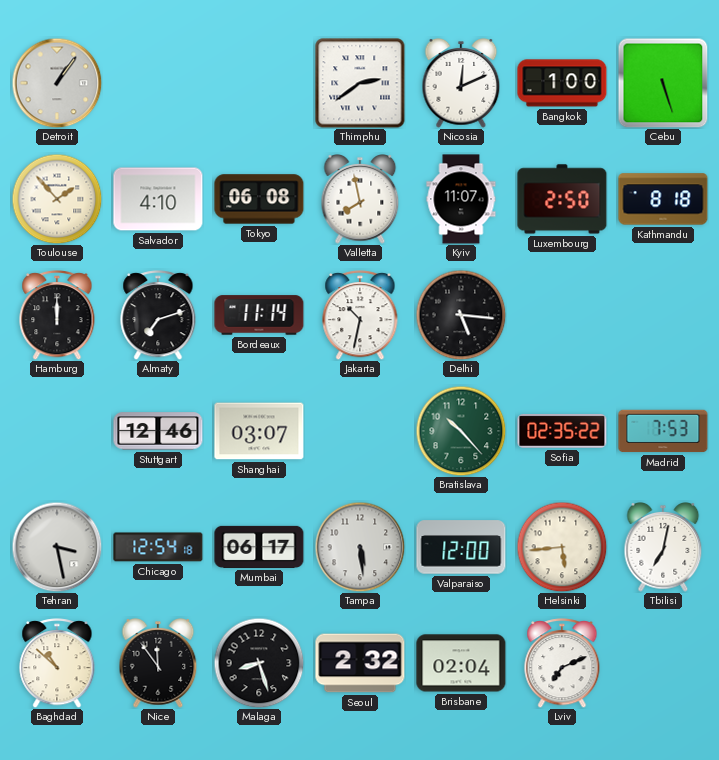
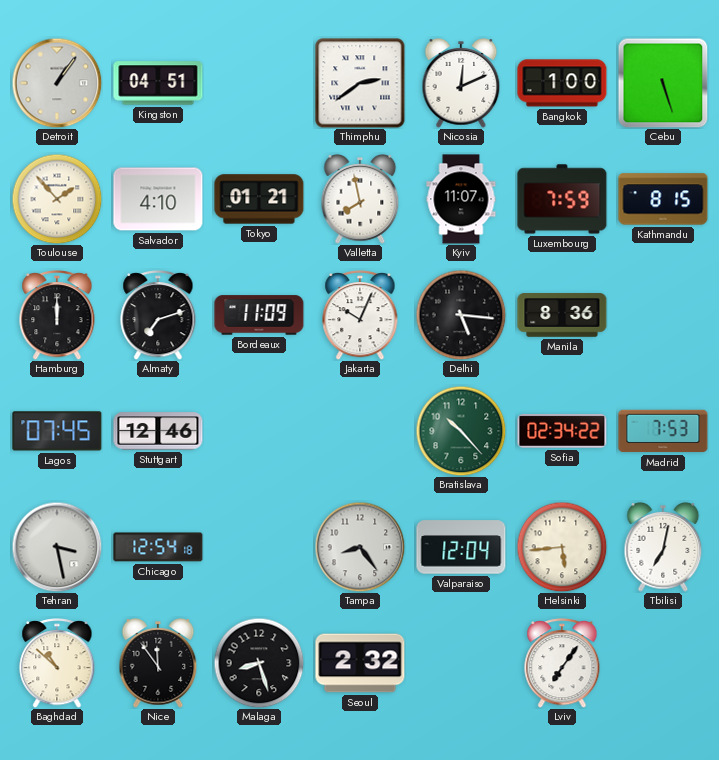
Kingston: none -> 04:51 (158, 83)
Tokyo: 06:08 -> 01:21 (259, 199)
Luxembourg: 2:50 -> 7:59 (562, 199)
Kathmandu: 8:18 -> 8:15 (663, 199)
Bordeaux: 11:14 -> 11:09 (259, 315)
Jakarta: 10:32 -> 10:04 (360, 315)
Manila: none -> 8:36 (562, 315)
Lagos: none -> 07:45 (57, 431)
Shanghai: 03:07 -> none (259, 431)
Sofia: 02:35 -> 02:34 (562, 431)
Mumbai: 06:17 -> none (259, 547)
Tampa: 5:29 -> 8:24 (360, 547)
Valparaiso: 12:00 -> 12:04 (461, 547)
Brisbane: 02:04 -> none (461, 663)
Lviv: 7:11 -> 7:06 (562, 663)
